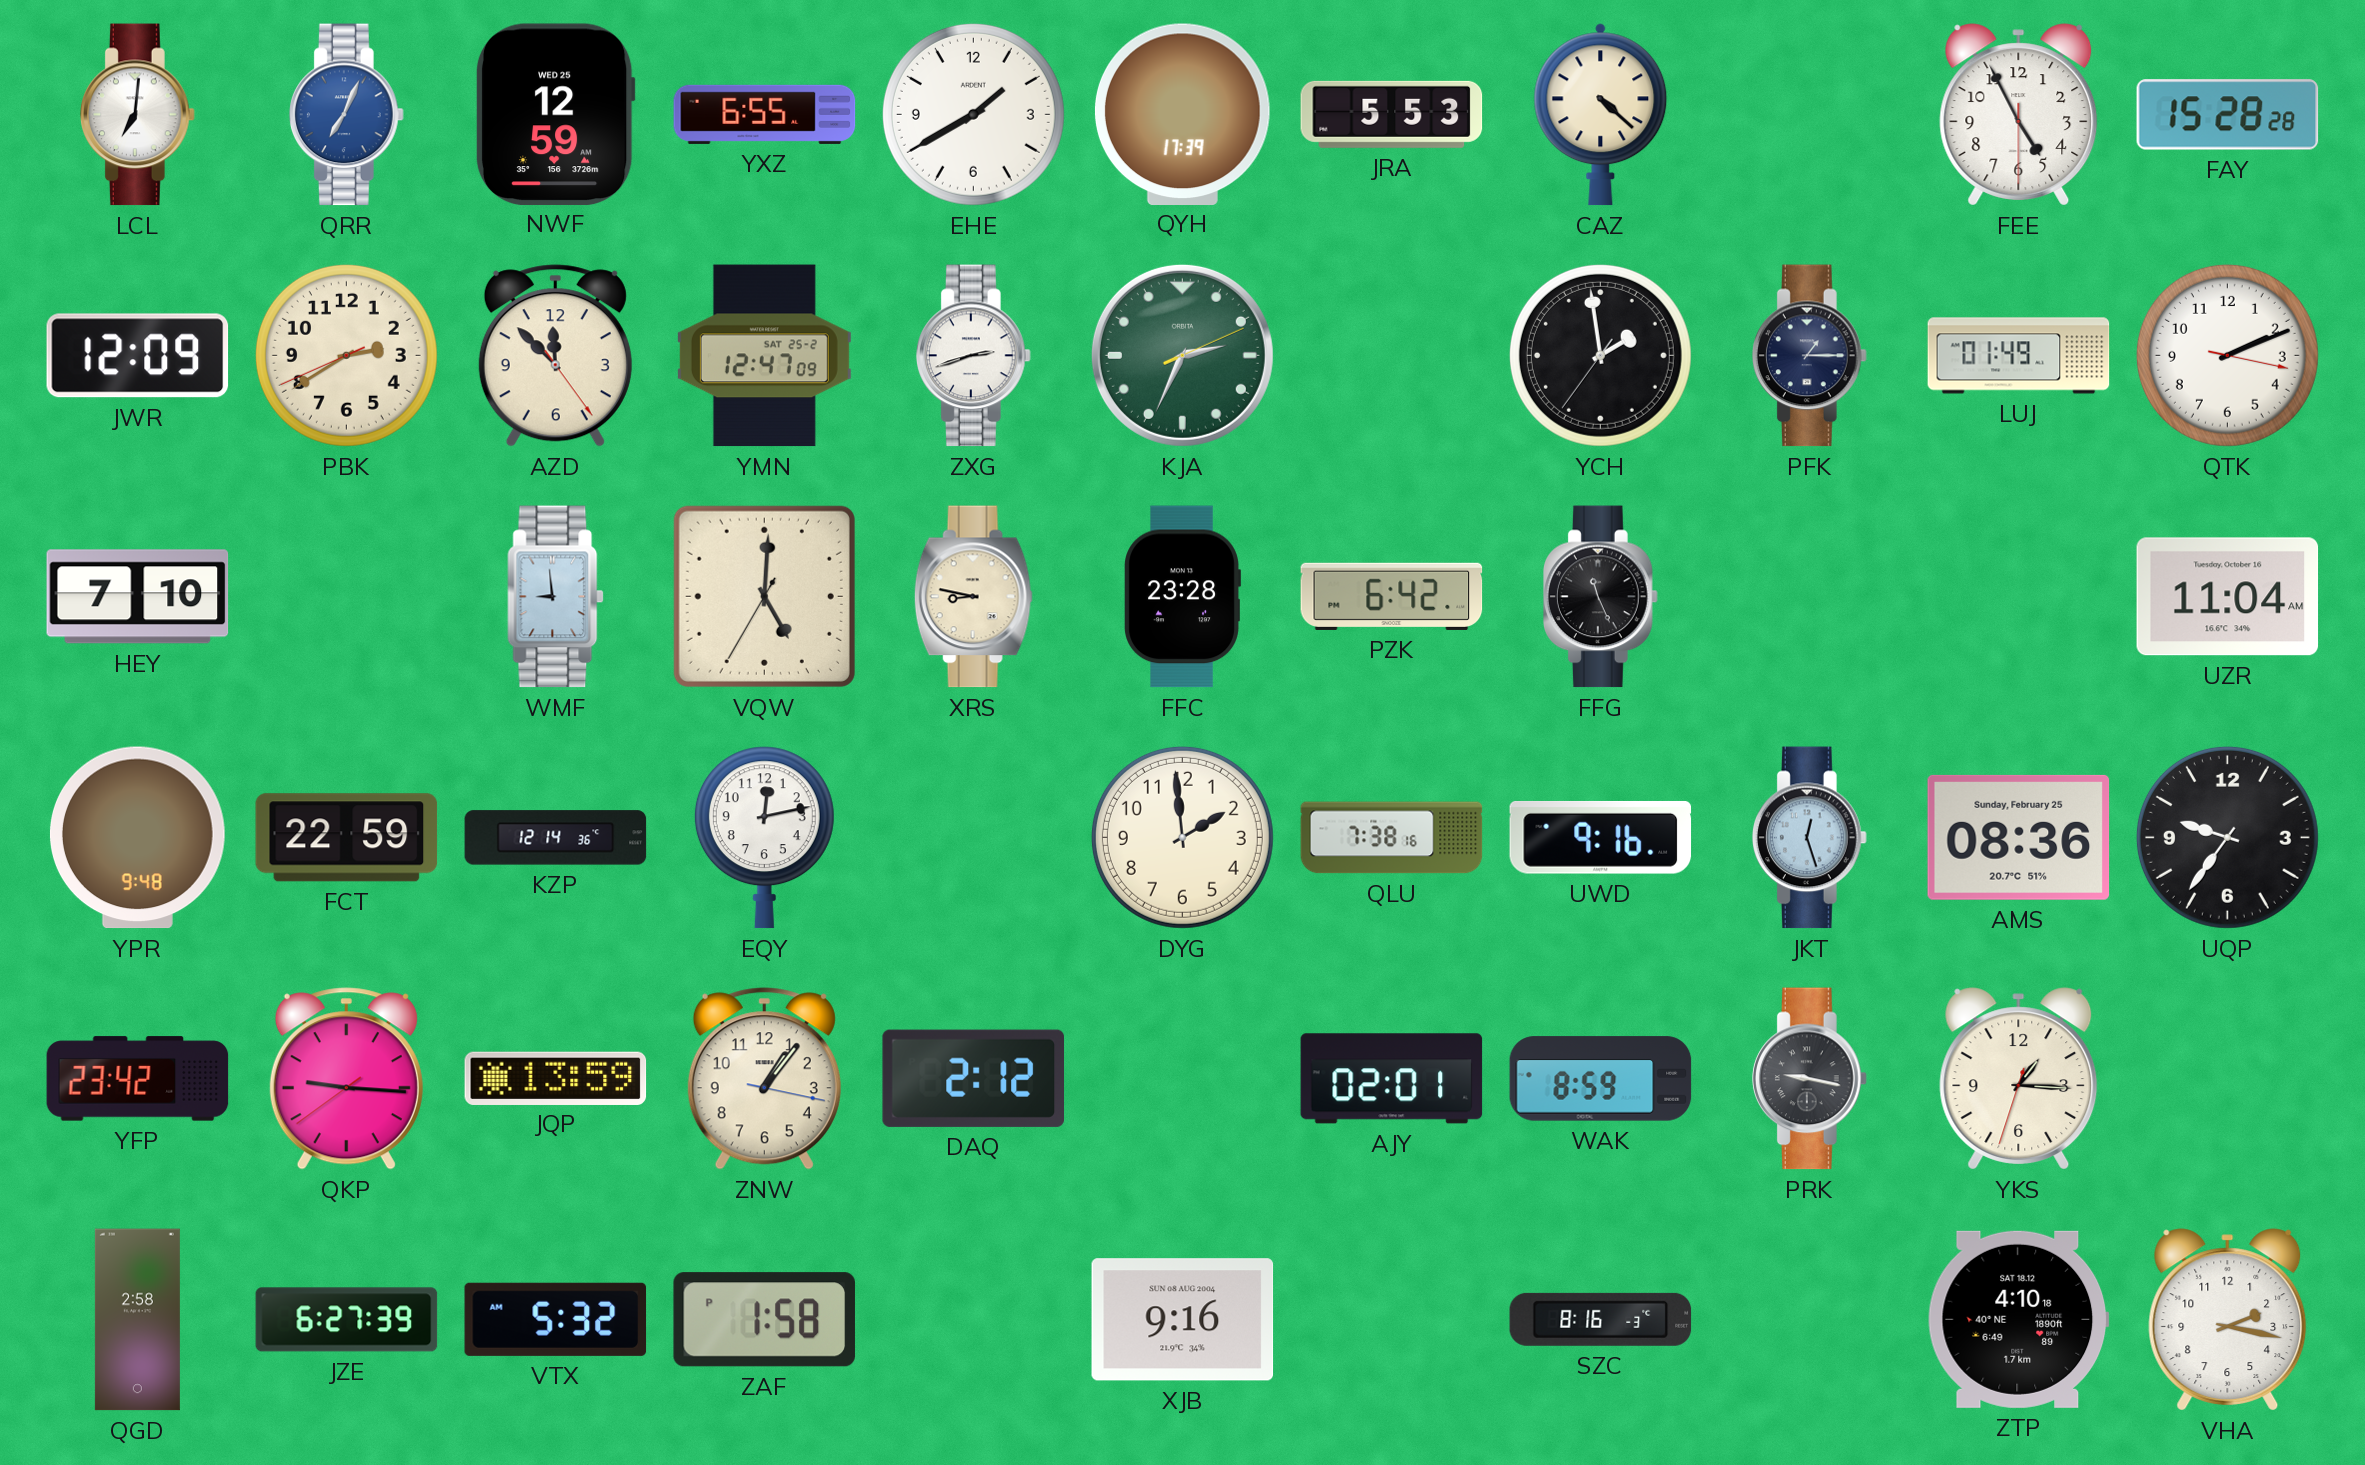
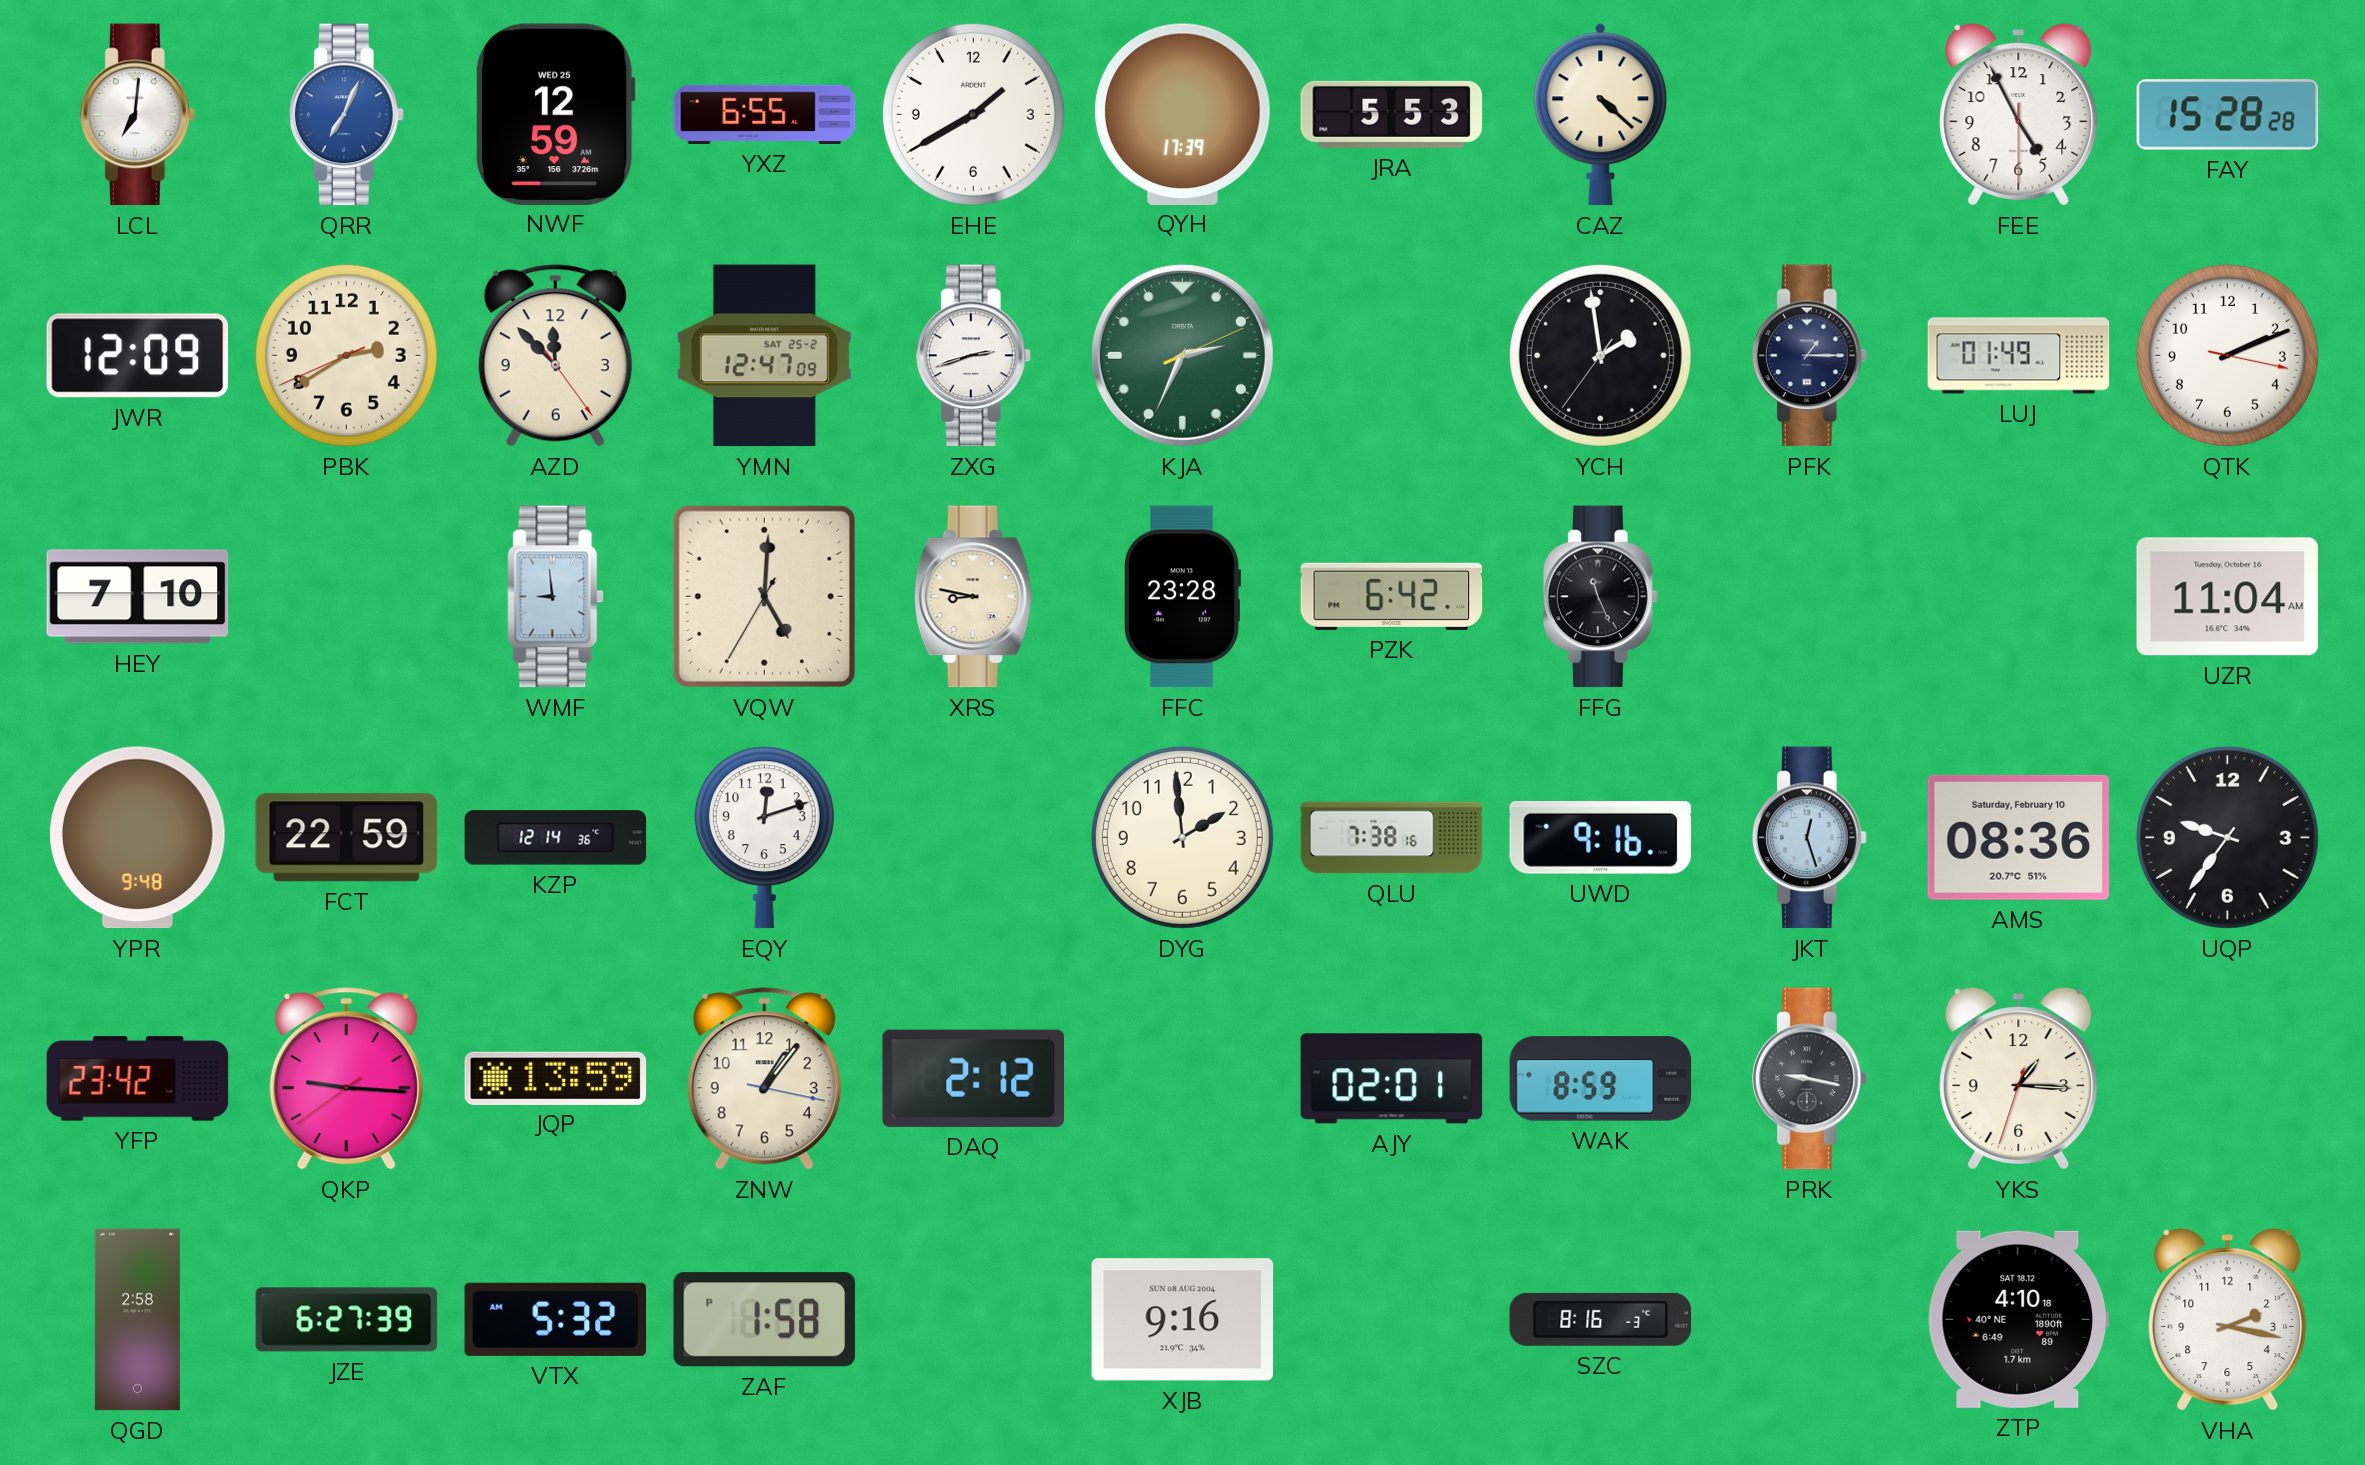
EQY: 12:13 -> 12:12 (764, 838)
AMS date: Sunday, February 25 -> Saturday, February 10 (2019, 837)
